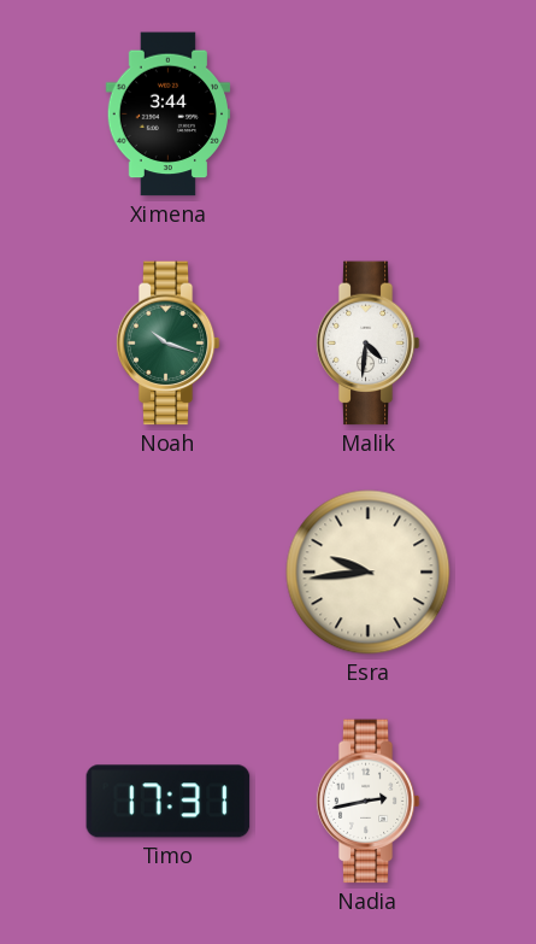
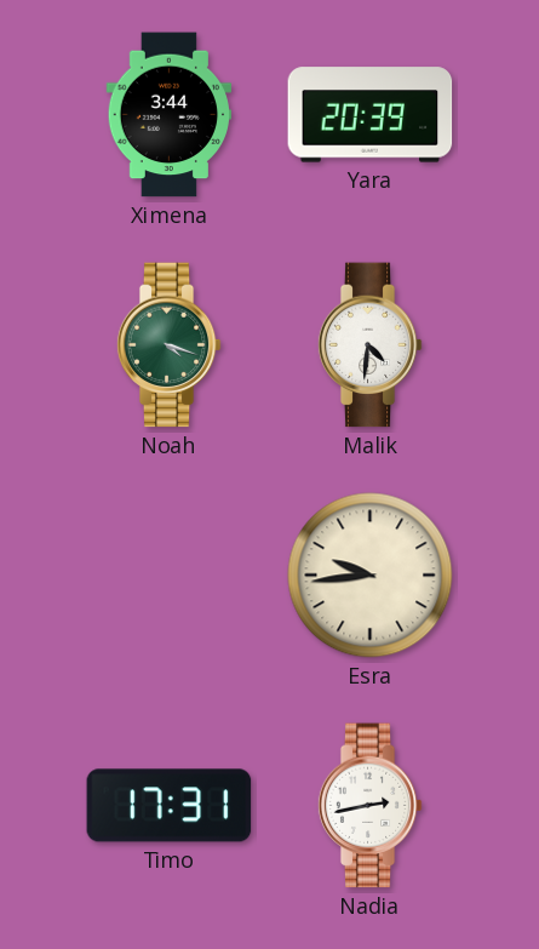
Yara: none -> 20:39 (371, 115)
Noah: 10:18 -> 4:18 (168, 345)
